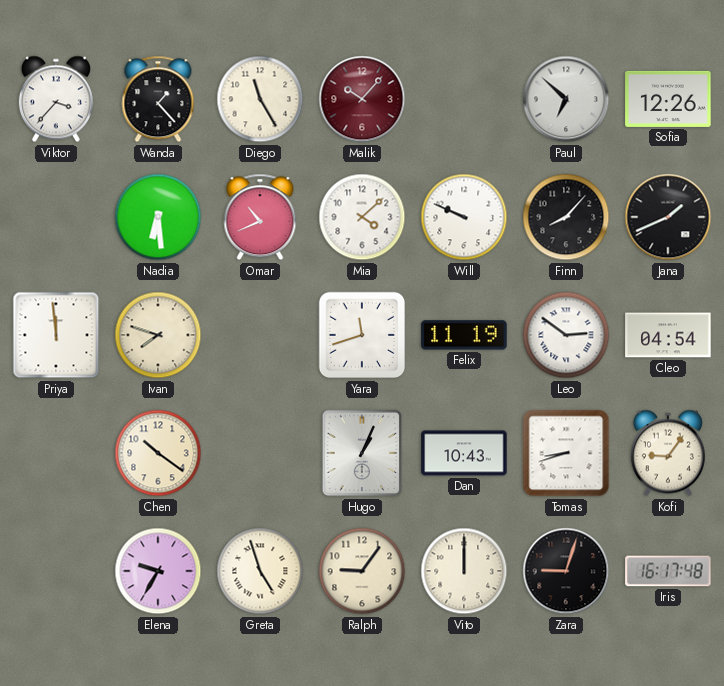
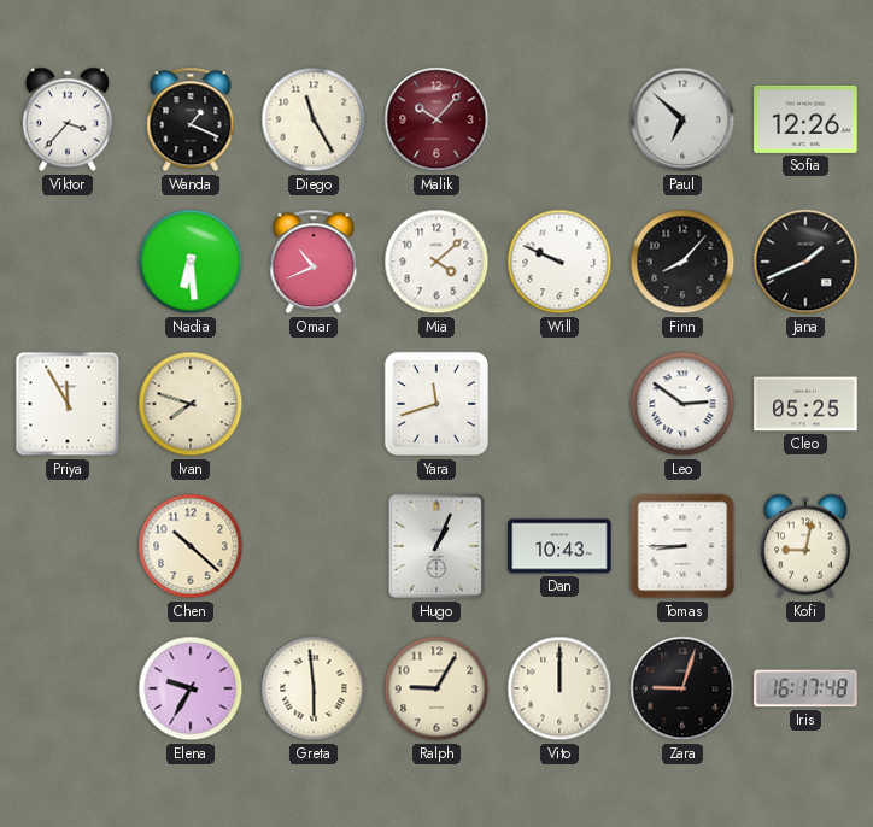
Wanda: 1:23 -> 1:19 (191, 119)
Priya: 11:59 -> 11:55 (68, 404)
Felix: 11:19 -> none (464, 335)
Cleo: 04:54 -> 05:25 (805, 404)
Chen: 10:21 -> 10:22 (191, 546)
Tomas: 8:42 -> 8:45 (682, 546)
Kofi: 9:06 -> 9:02 (805, 546)
Greta: 4:57 -> 5:59 (314, 688)
Ralph: 9:06 -> 9:05 (436, 688)
